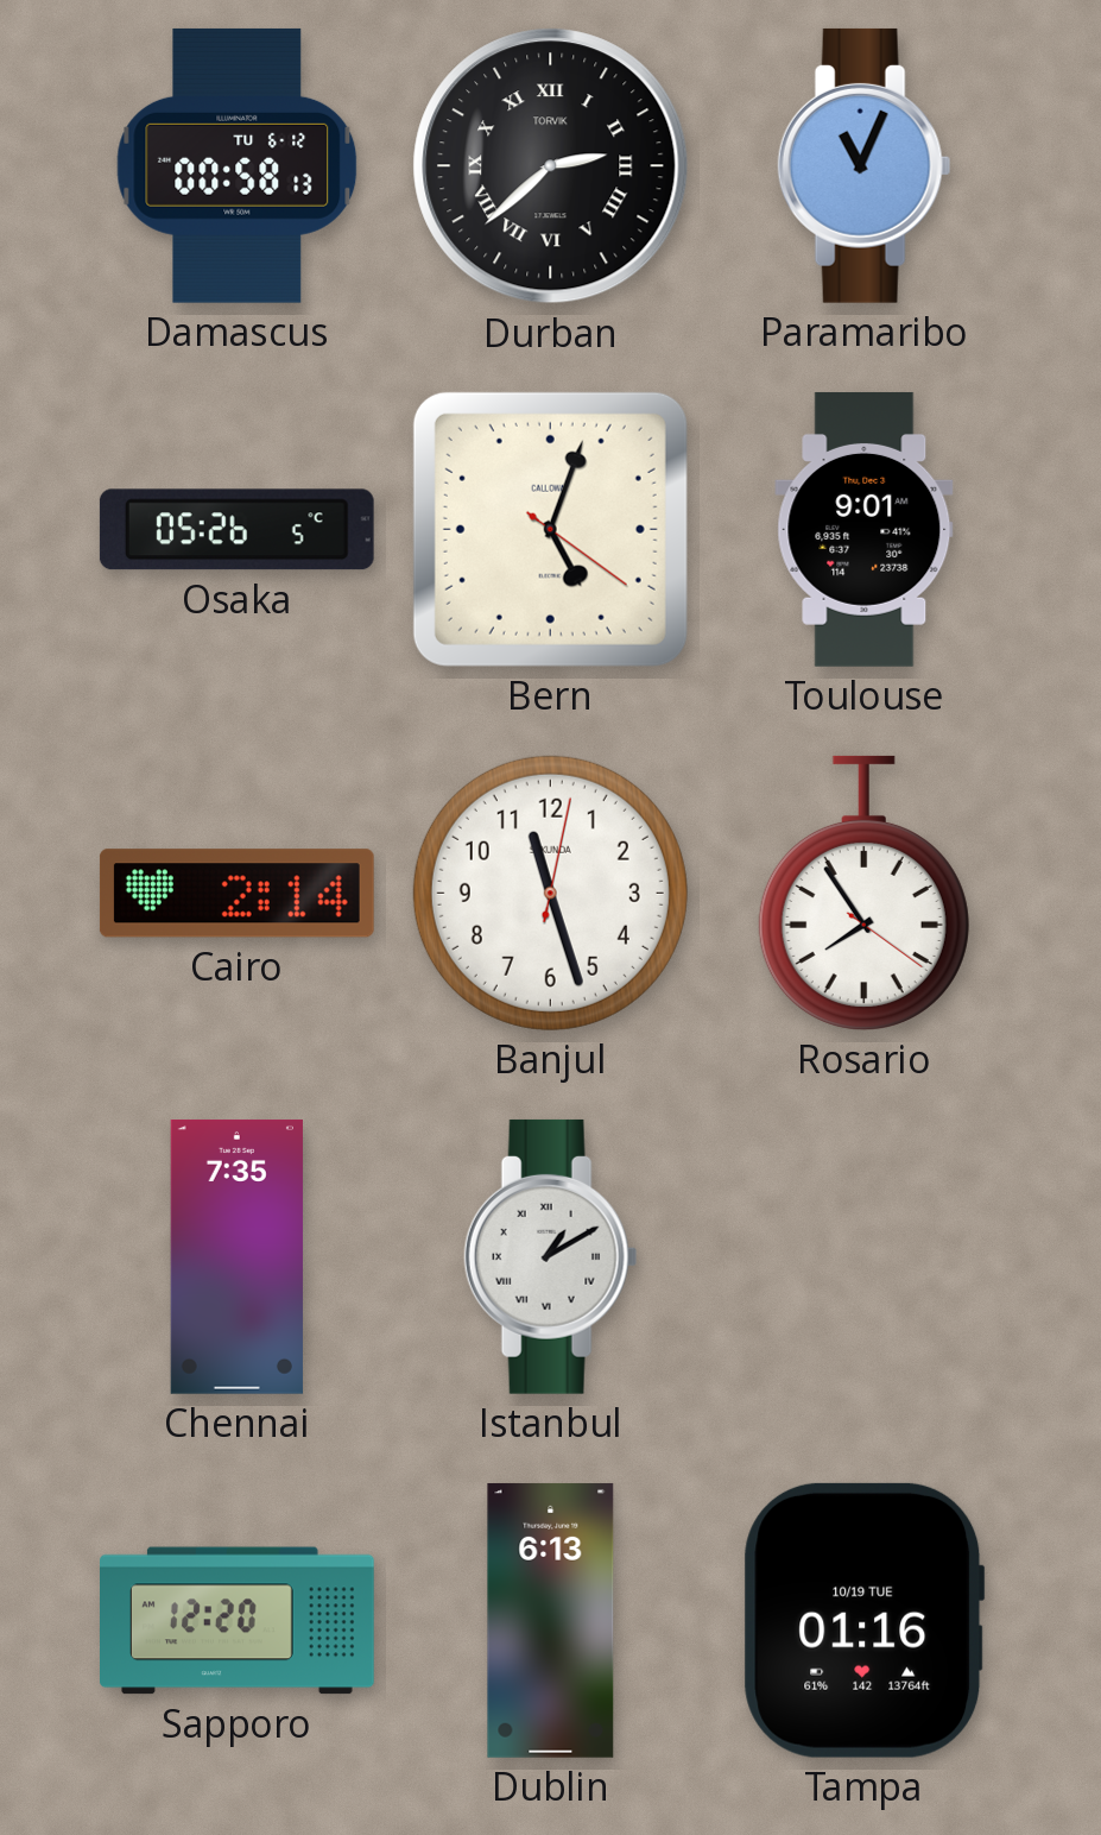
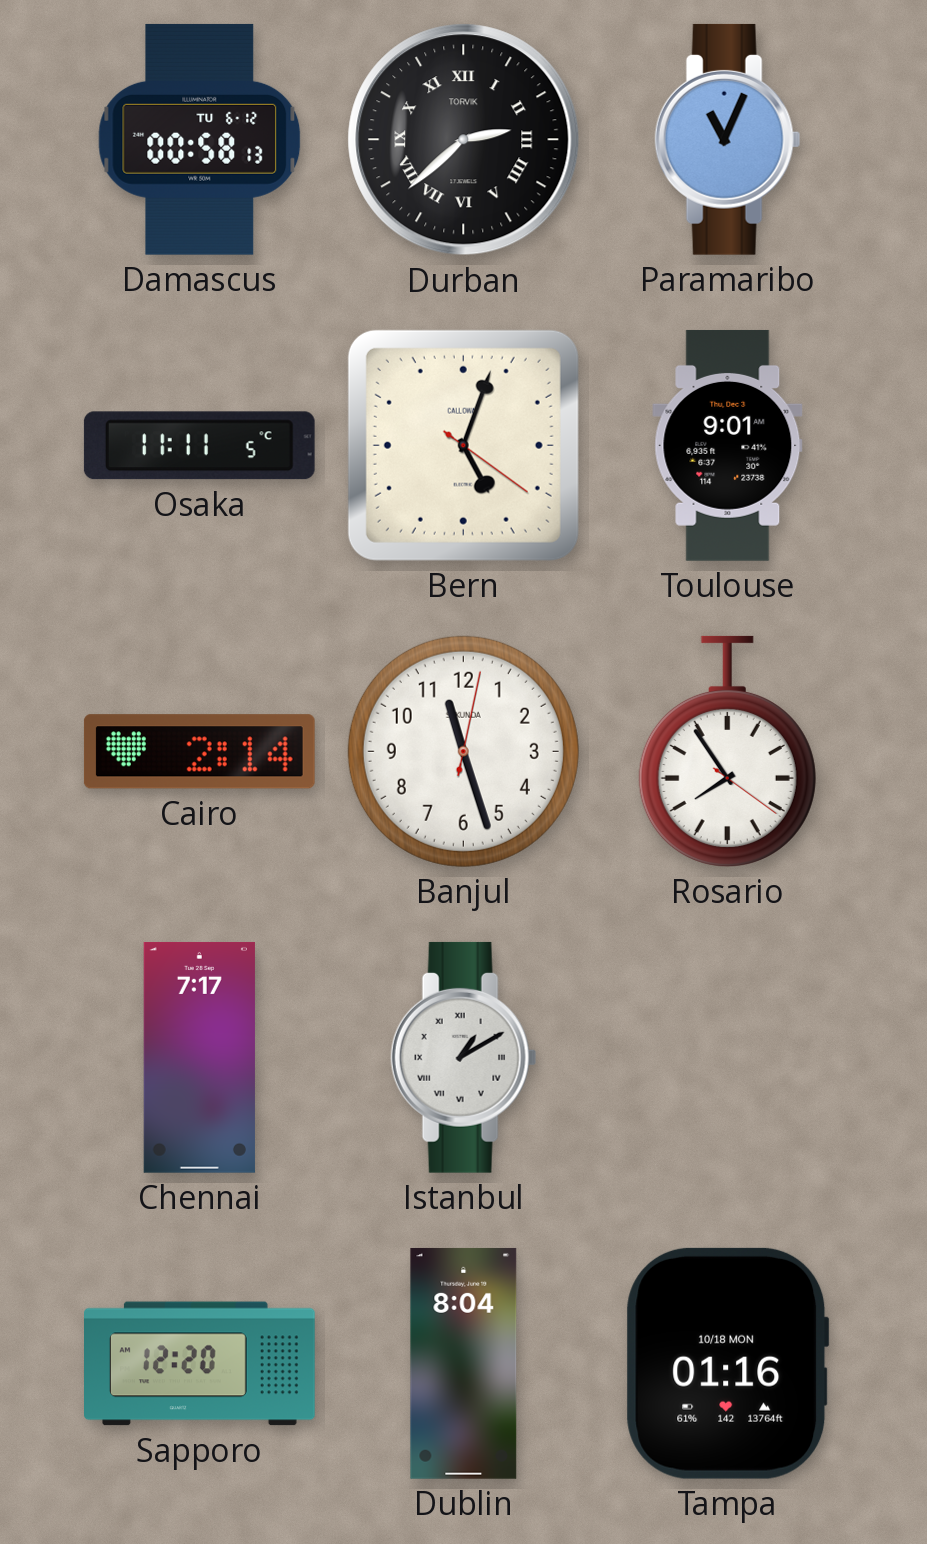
Osaka: 05:26 -> 11:11 (199, 446)
Chennai: 7:35 -> 7:17 (199, 1057)
Dublin: 6:13 -> 8:04 (464, 1363)
Tampa date: 10/19 TUE -> 10/18 MON (728, 1363)
